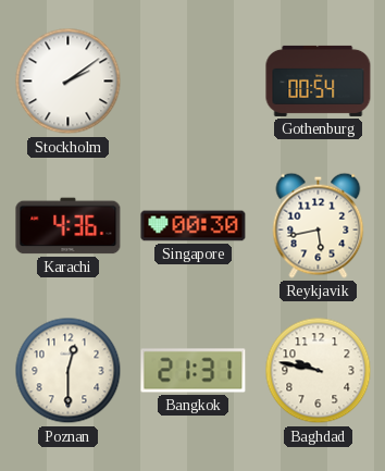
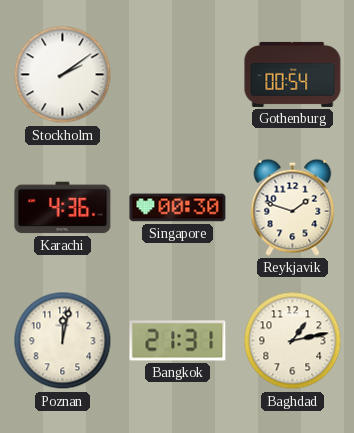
Reykjavik: 5:43 -> 1:48 (293, 207)
Poznan: 12:30 -> 12:02 (63, 341)
Baghdad: 9:47 -> 1:13 (293, 341)
